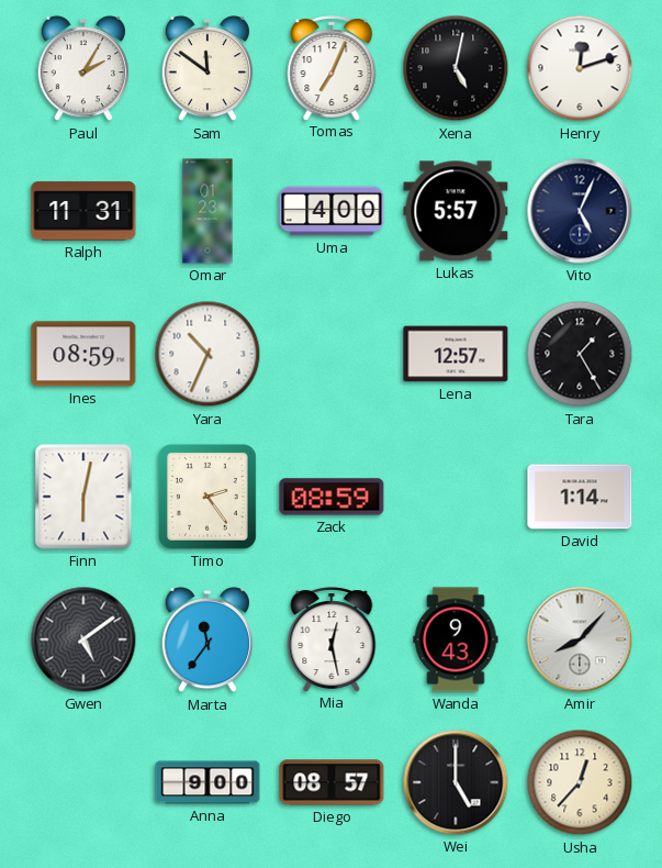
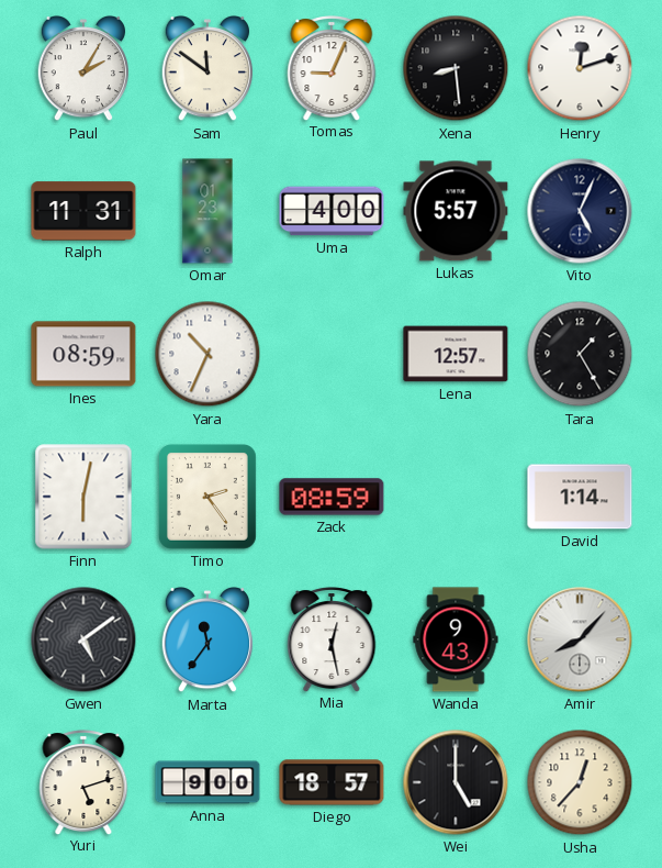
Tomas: 7:04 -> 9:04 (332, 68)
Xena: 5:02 -> 8:29 (456, 68)
Yuri: none -> 5:12 (83, 782)
Diego: 08:57 -> 18:57 (332, 782)
